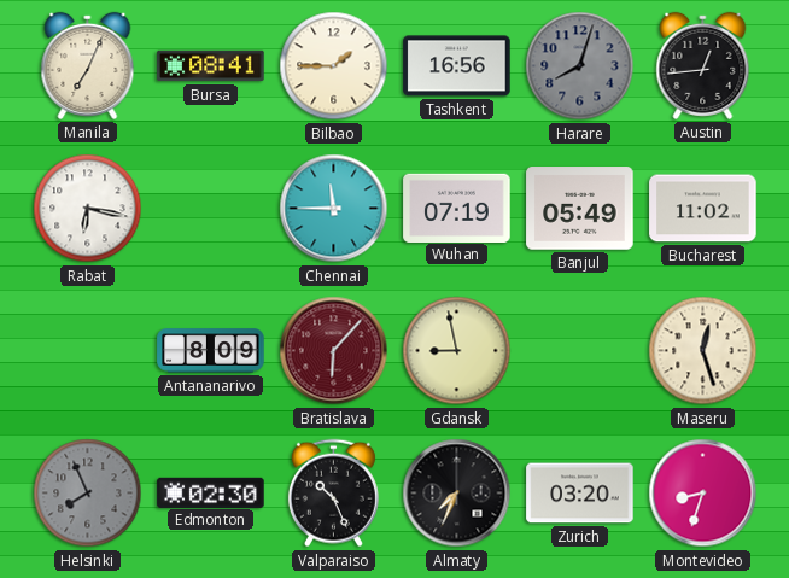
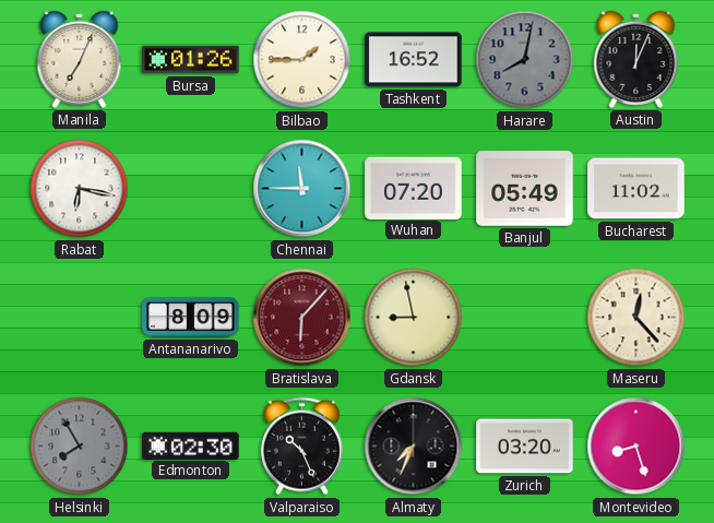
Bursa: 08:41 -> 01:26 (191, 60)
Tashkent: 16:56 -> 16:52 (414, 60)
Harare: 8:03 -> 8:02 (525, 60)
Austin: 12:44 -> 12:04 (636, 59)
Wuhan: 07:19 -> 07:20 (414, 188)
Maseru: 12:27 -> 12:23 (636, 318)
Helsinki: 7:56 -> 7:55 (80, 447)
Montevideo: 8:33 -> 8:27 (636, 447)
